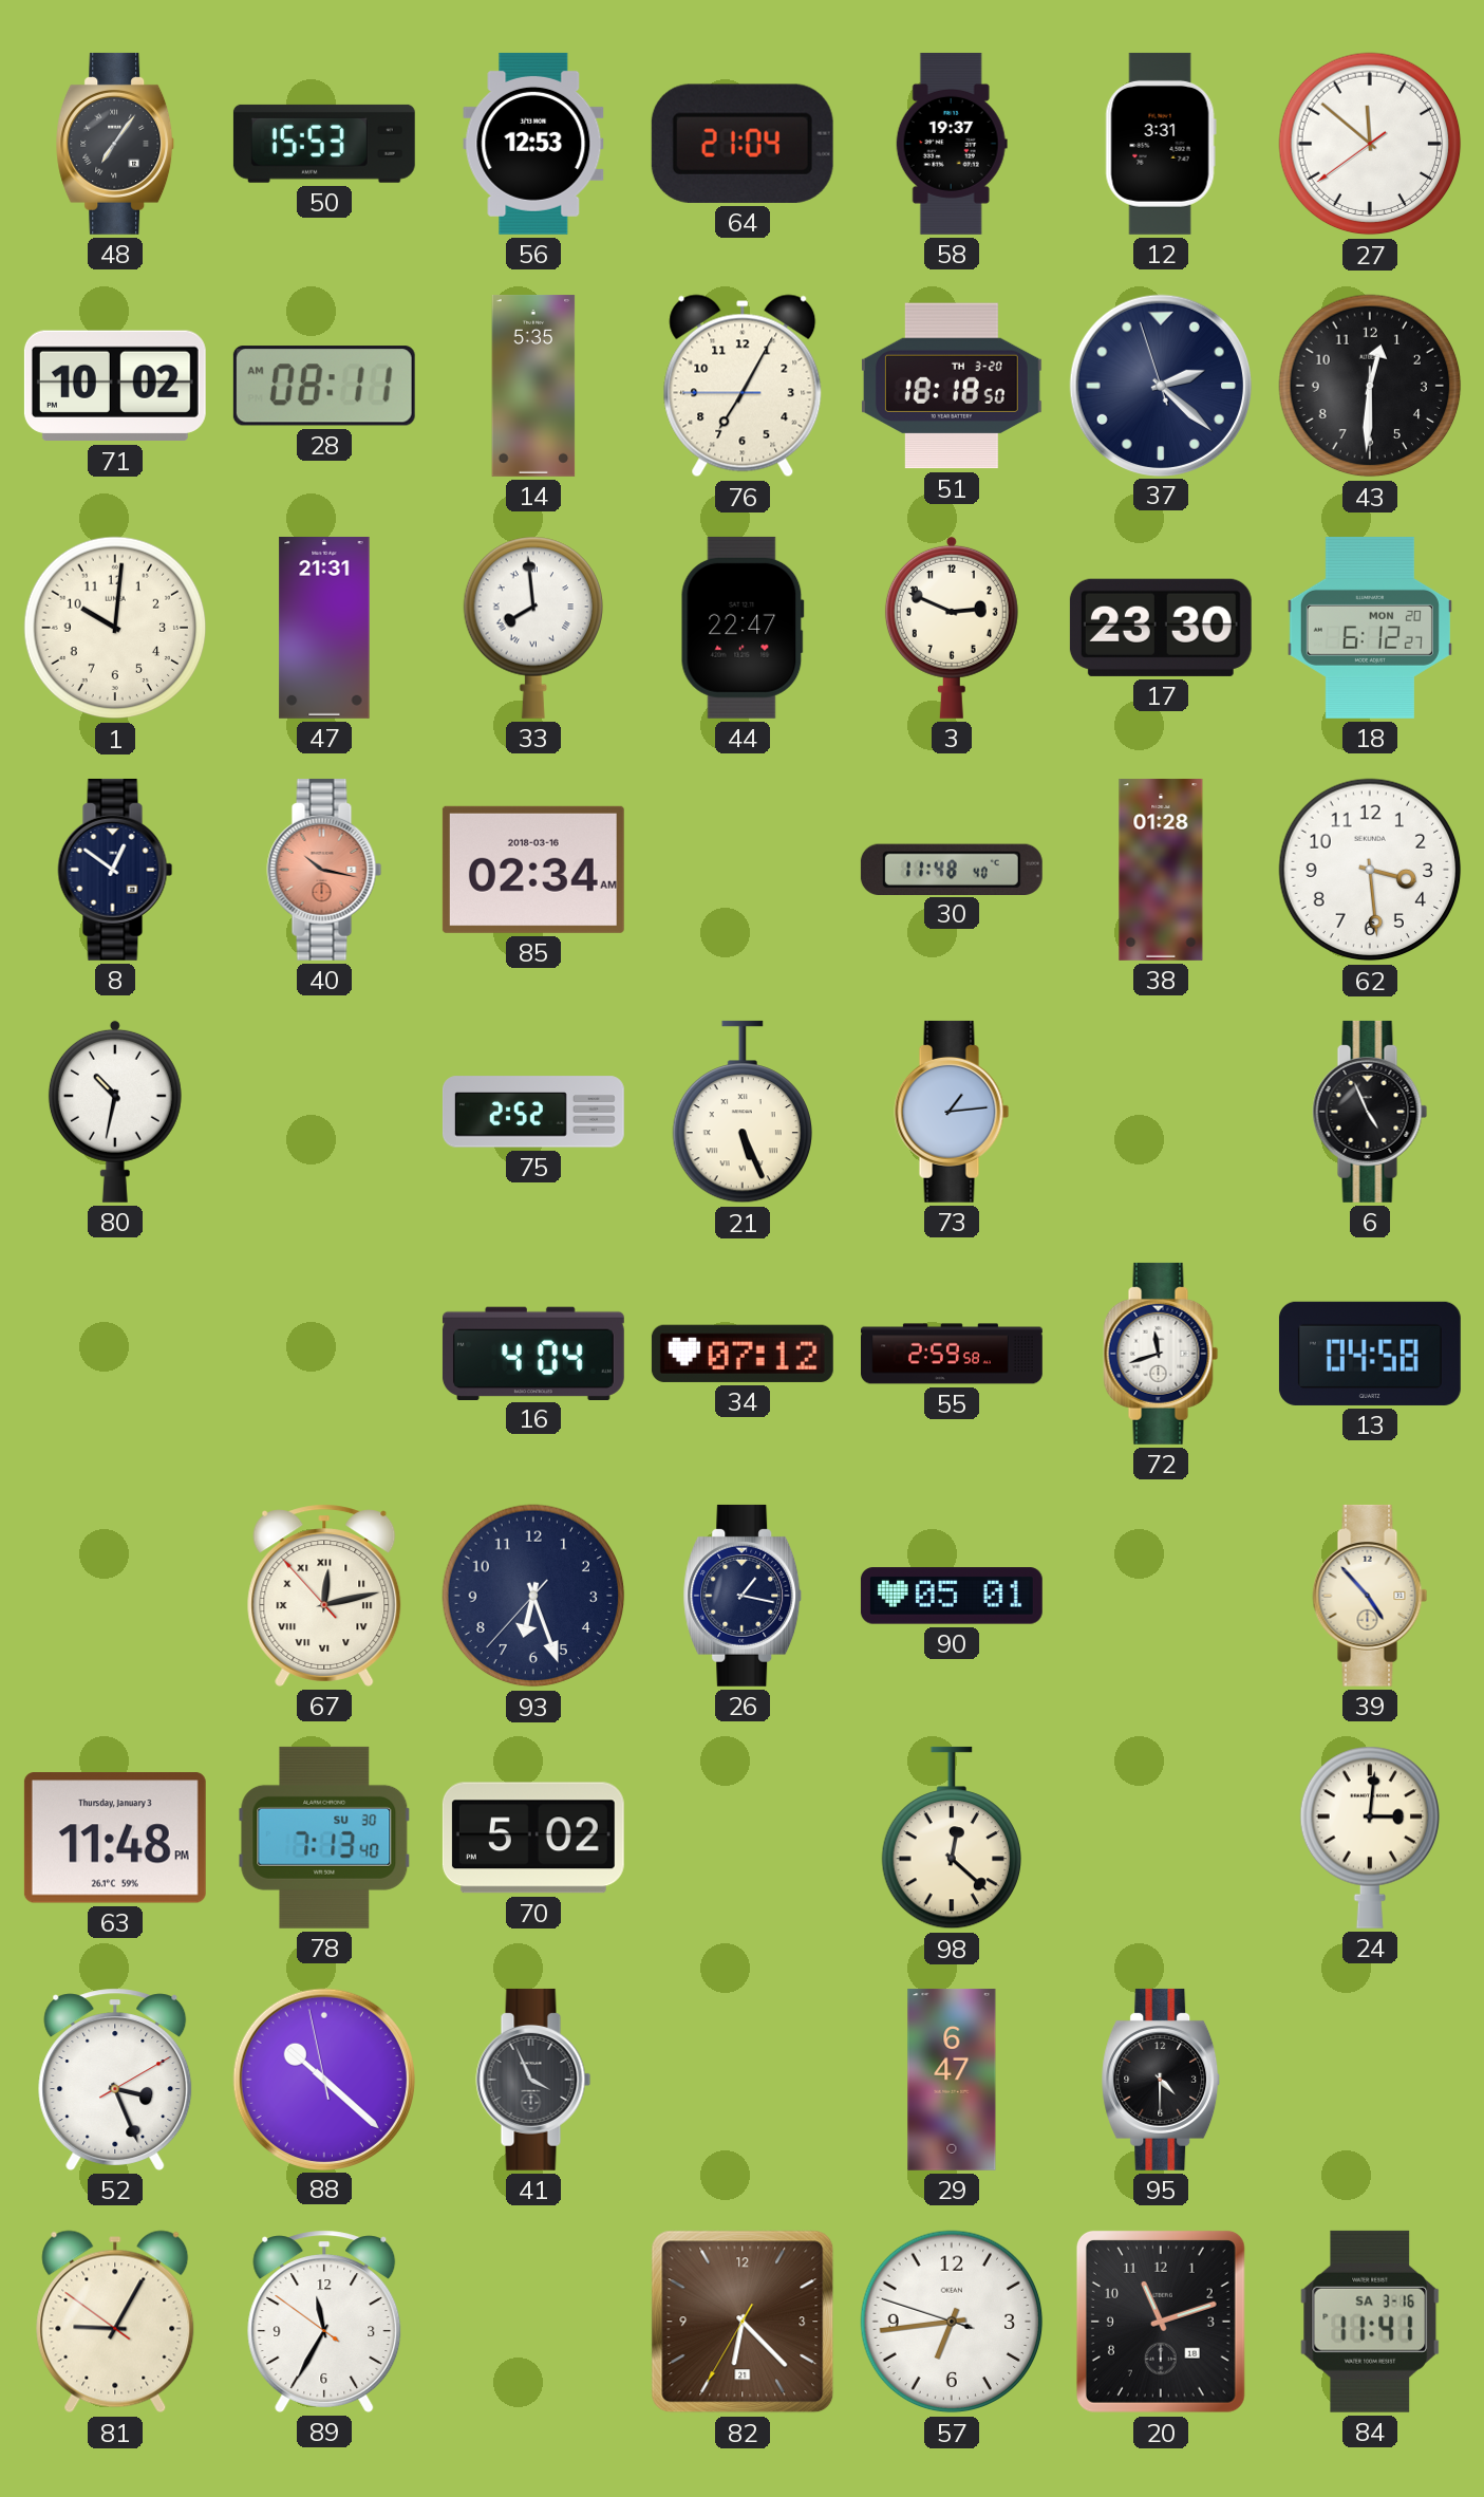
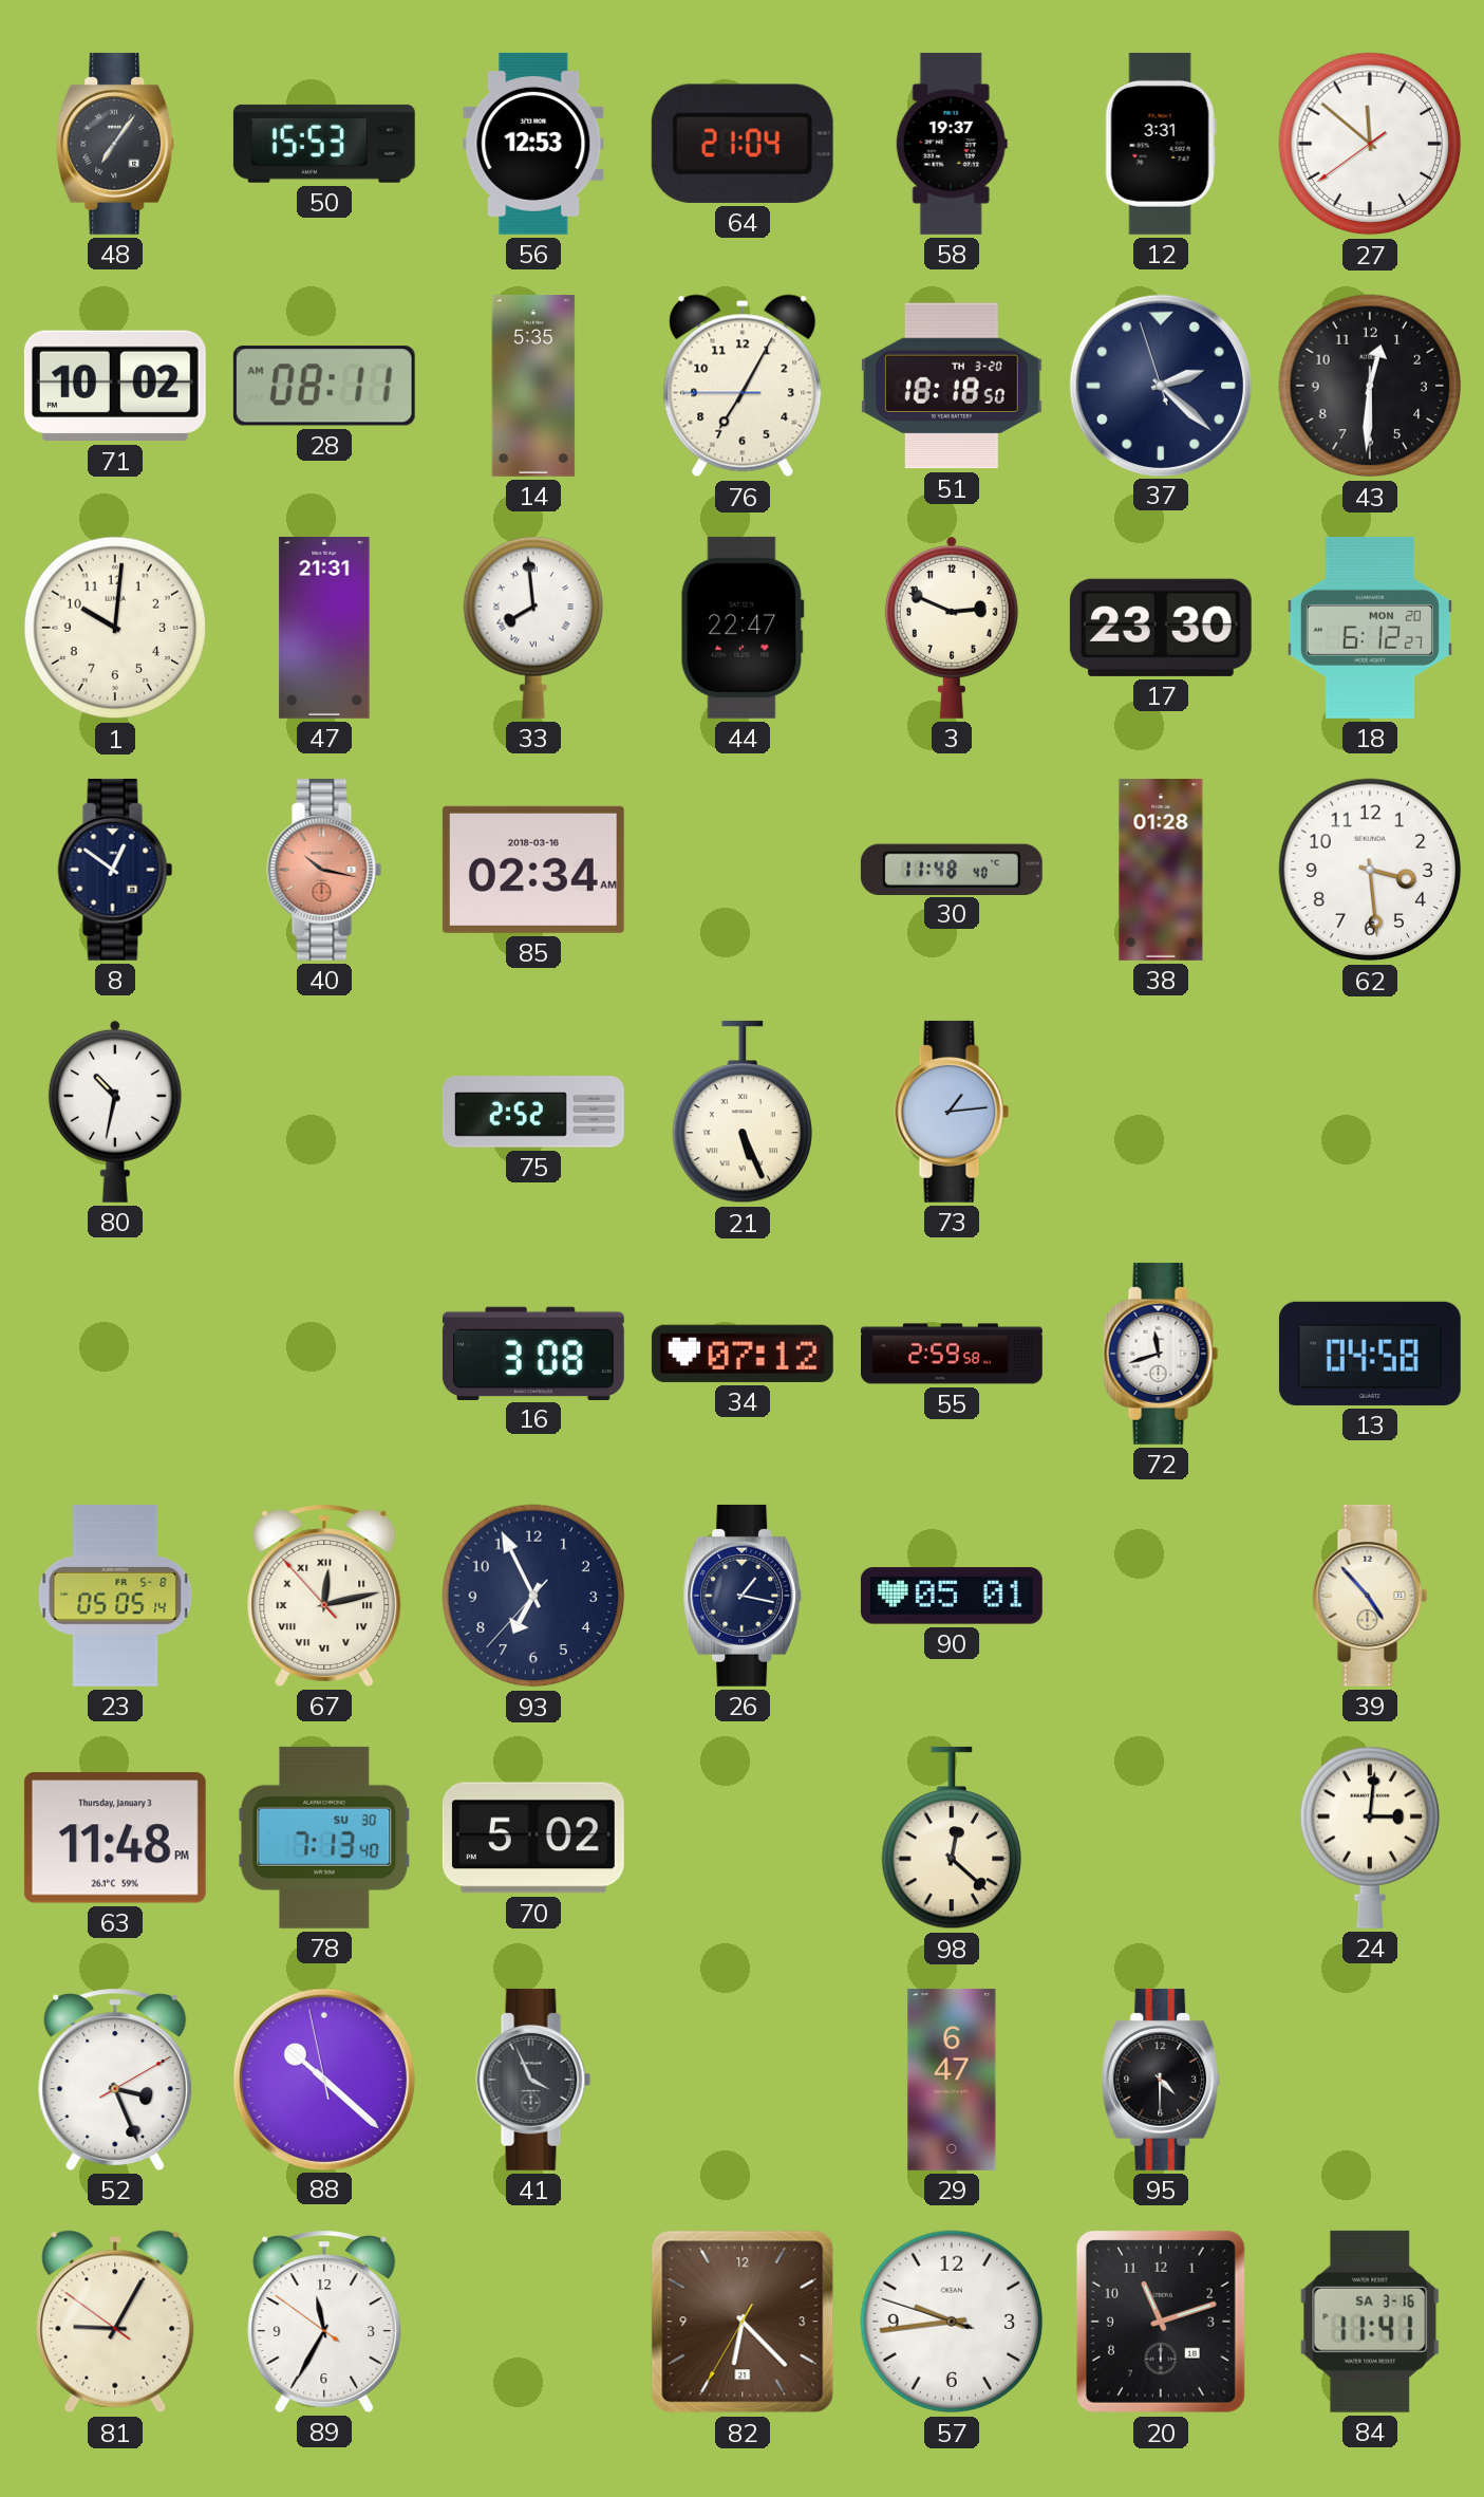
6: 4:56 -> none (1370, 1112)
16: 4:04 -> 3:08 (533, 1353)
23: none -> 05:05 (115, 1596)
93: 6:26 -> 6:55 (533, 1596)
57: 6:43 -> 9:43 (952, 2322)
